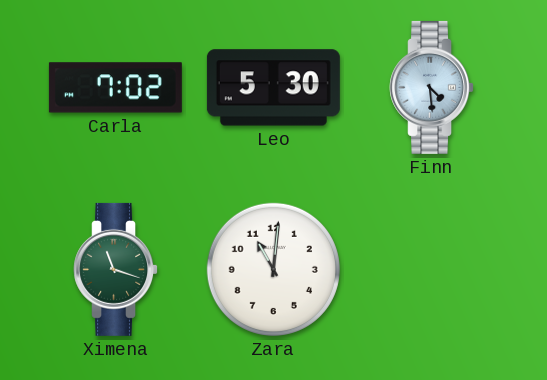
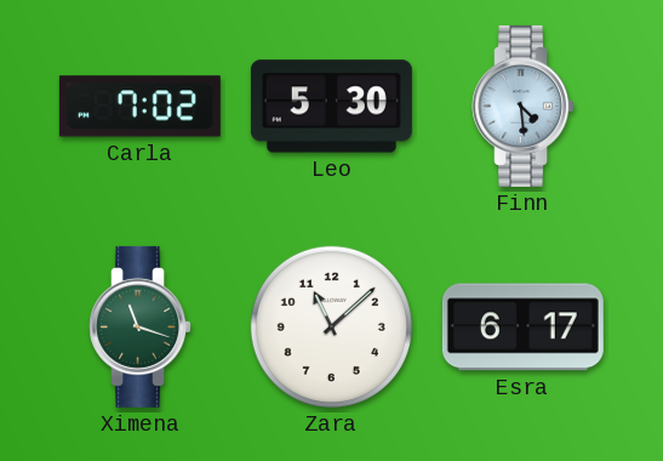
Zara: 11:01 -> 11:08 (331, 326)
Esra: none -> 6:17 (522, 328)
